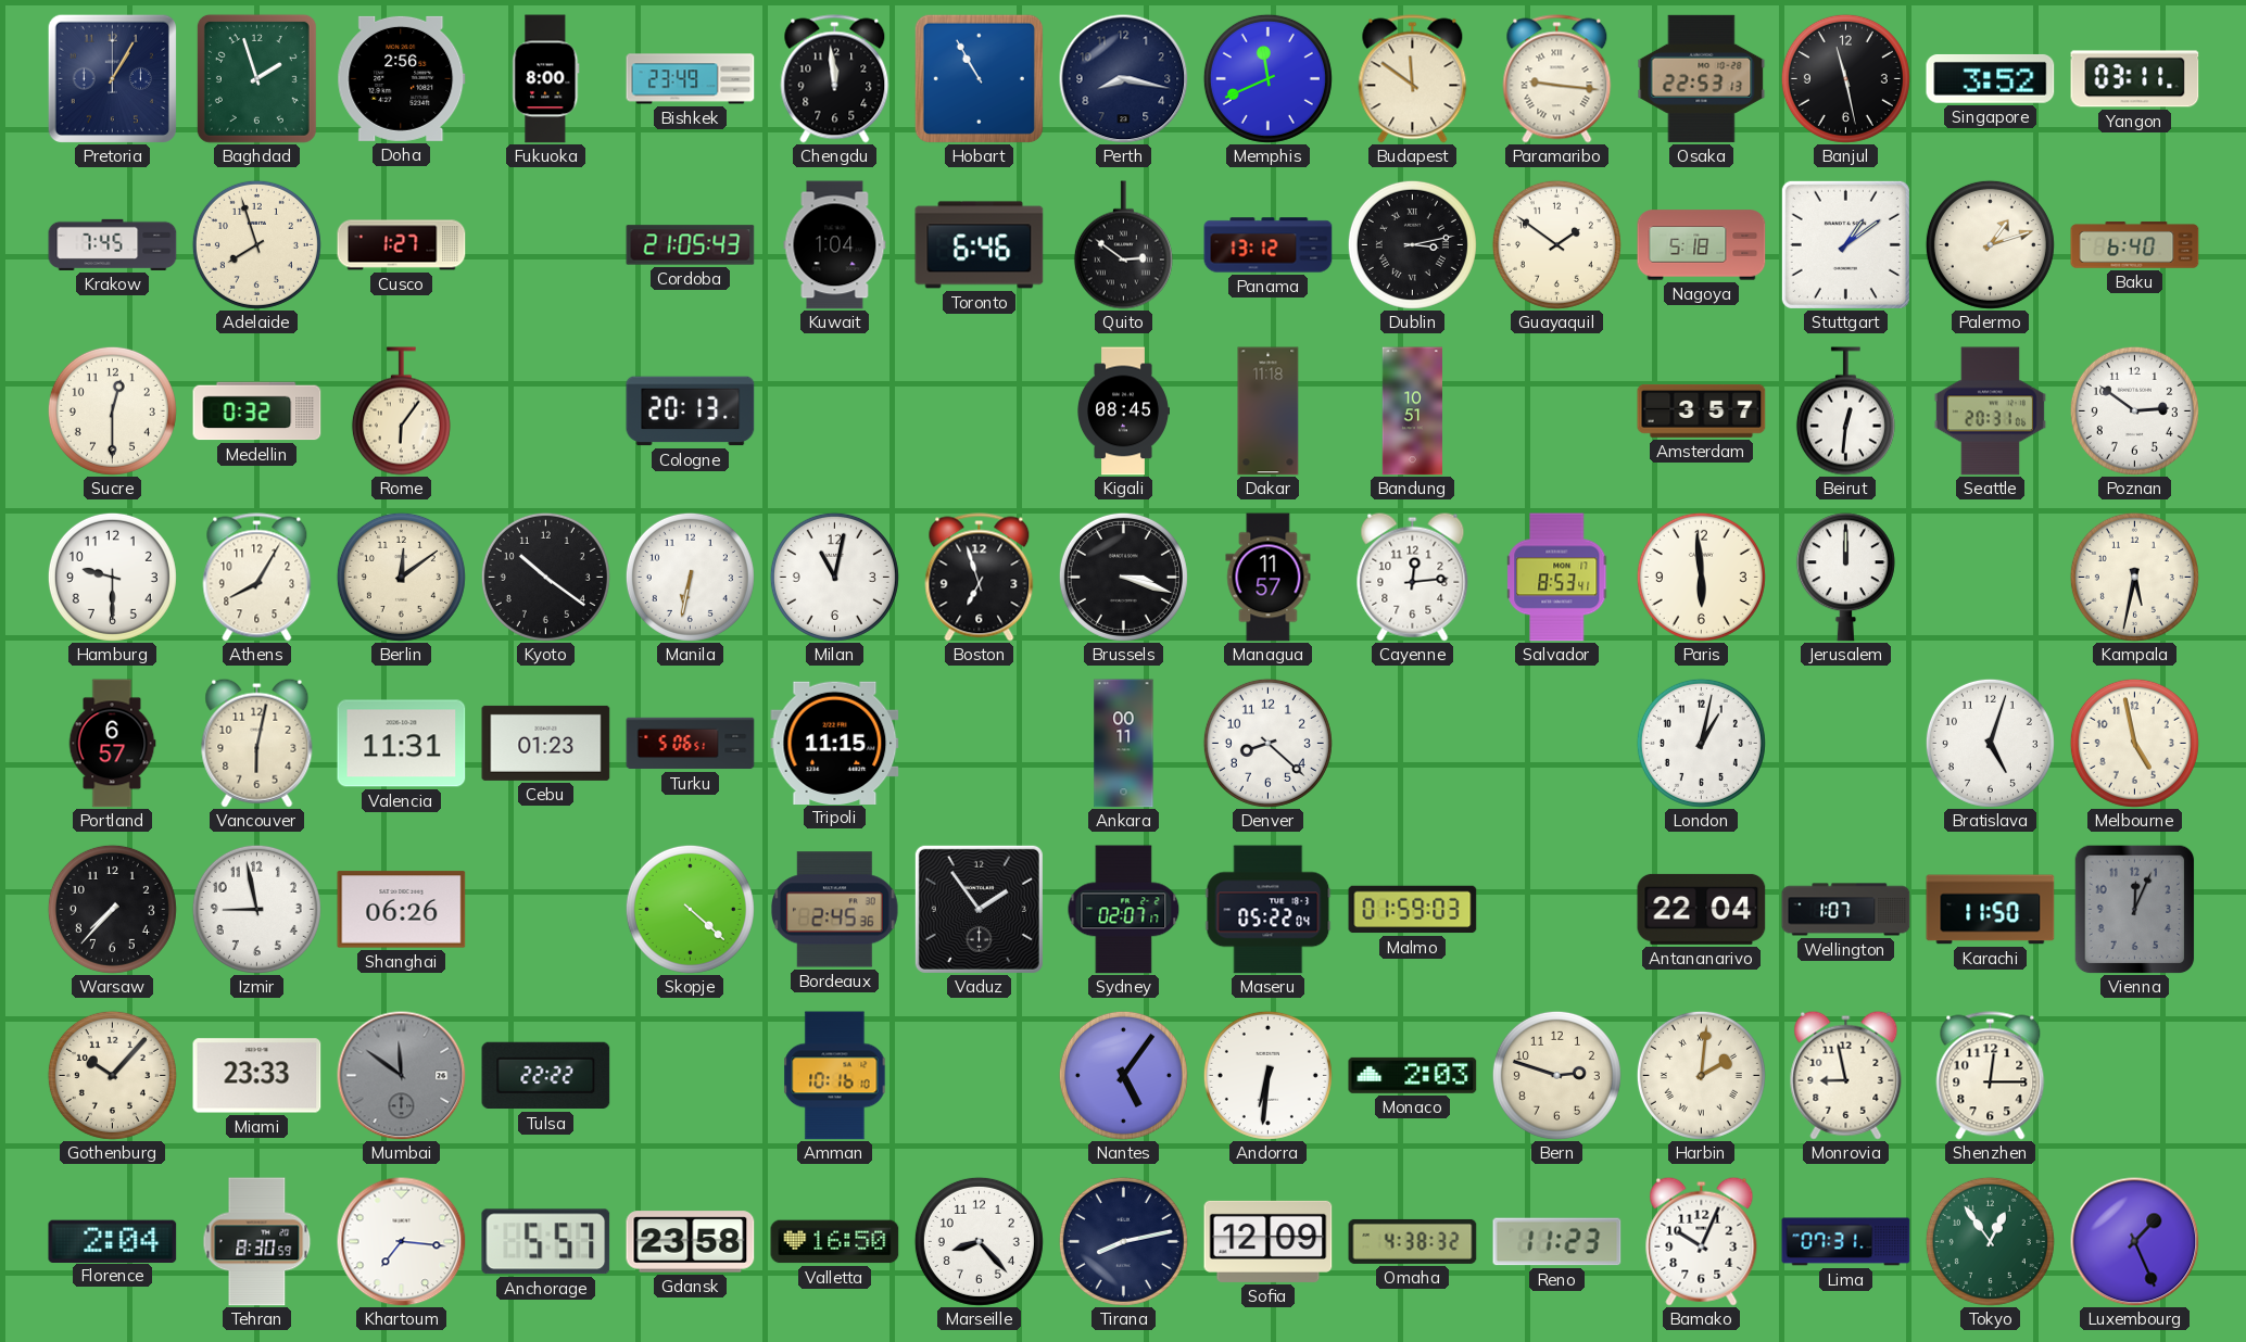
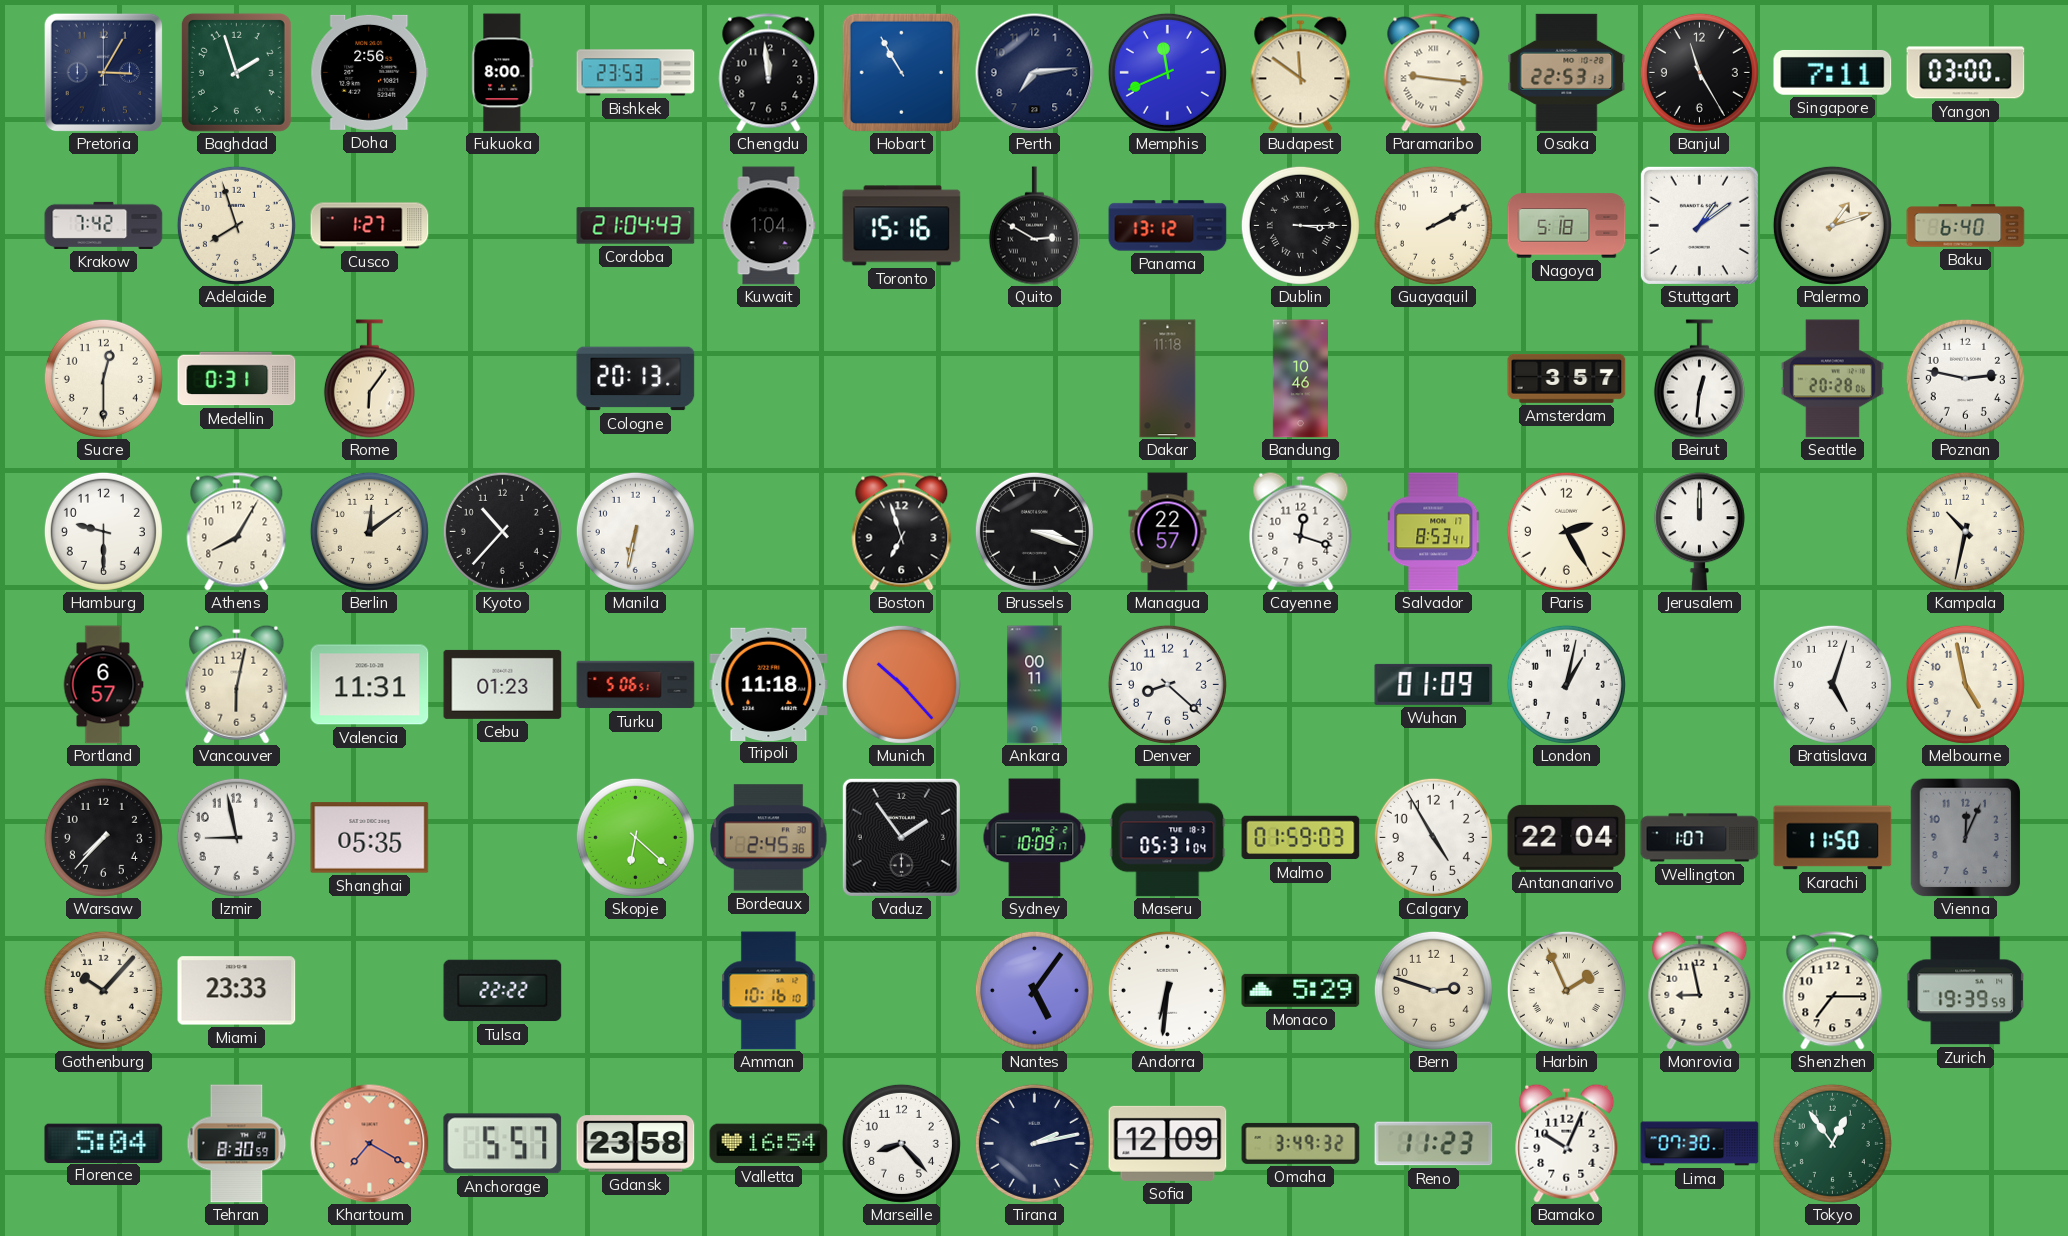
Pretoria: 1:05 -> 3:05 (103, 72)
Bishkek: 23:49 -> 23:53 (636, 73)
Perth: 8:17 -> 7:14 (1035, 73)
Banjul: 11:28 -> 11:25 (1699, 72)
Singapore: 3:52 -> 7:11 (1833, 73)
Yangon: 03:11 -> 03:00 (1966, 73)
Krakow: 7:45 -> 7:42 (104, 225)
Cordoba: 21:05 -> 21:04 (636, 226)
Toronto: 6:46 -> 15:16 (902, 226)
Quito: 2:51 -> 2:50 (1034, 226)
Dublin: 3:13 -> 3:15 (1300, 225)
Guayaquil: 1:51 -> 2:10 (1433, 225)
Medellin: 0:32 -> 0:31 (237, 379)
Kigali: 08:45 -> none (1124, 412)
Bandung: 10:51 -> 10:46 (1300, 379)
Seattle: 20:31 -> 20:28 (1832, 379)
Poznan: 2:51 -> 2:47 (1965, 378)
Kyoto: 10:21 -> 10:37 (502, 531)
Milan: 11:02 -> none (834, 577)
Managua: 11:57 -> 22:57 (1168, 532)
Cayenne: 12:14 -> 12:18 (1301, 531)
Paris: 5:59 -> 2:25 (1566, 531)
Kampala: 5:32 -> 10:32 (1965, 531)
Tripoli: 11:15 -> 11:18 (769, 684)
Munich: none -> 10:23 (901, 684)
Wuhan: none -> 01:09 (1434, 684)
Shanghai: 06:26 -> 05:35 (370, 838)
Skopje: 4:22 -> 6:22 (635, 837)
Sydney: 02:07 -> 10:09 (1035, 838)
Maseru: 05:22 -> 05:31 (1168, 838)
Calgary: none -> 4:55 (1433, 837)
Mumbai: 11:51 -> none (402, 1076)
Monaco: 2:03 -> 5:29 (1301, 990)
Harbin: 2:01 -> 1:56 (1566, 990)
Shenzhen: 12:15 -> 7:15 (1833, 991)
Zurich: none -> 19:39 (1966, 991)
Florence: 2:04 -> 5:04 (104, 1143)
Khartoum: 7:16 -> 7:20 (370, 1144)
Khartoum dial: white -> salmon (370, 1144)
Valletta: 16:50 -> 16:54 (769, 1144)
Tirana: 8:13 -> 2:13 (1034, 1143)
Omaha: 4:38 -> 3:49 (1301, 1143)
Lima: 07:31 -> 07:30 (1700, 1144)
Luxembourg: 1:26 -> none (2135, 1242)
